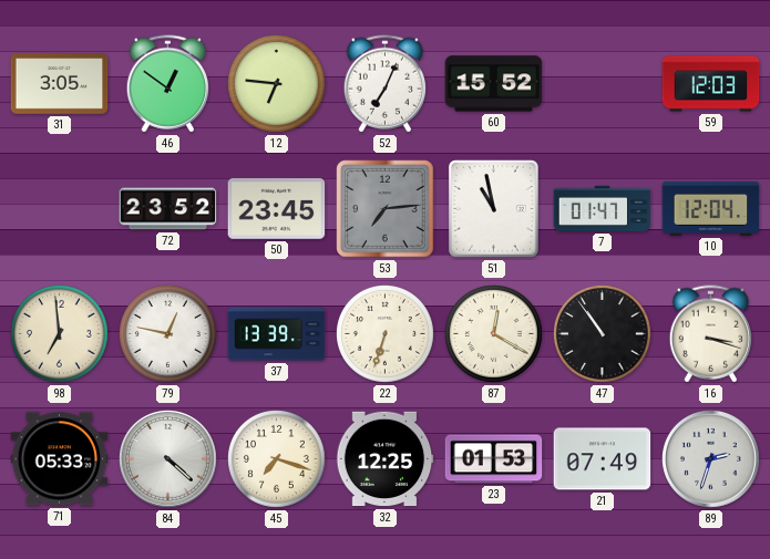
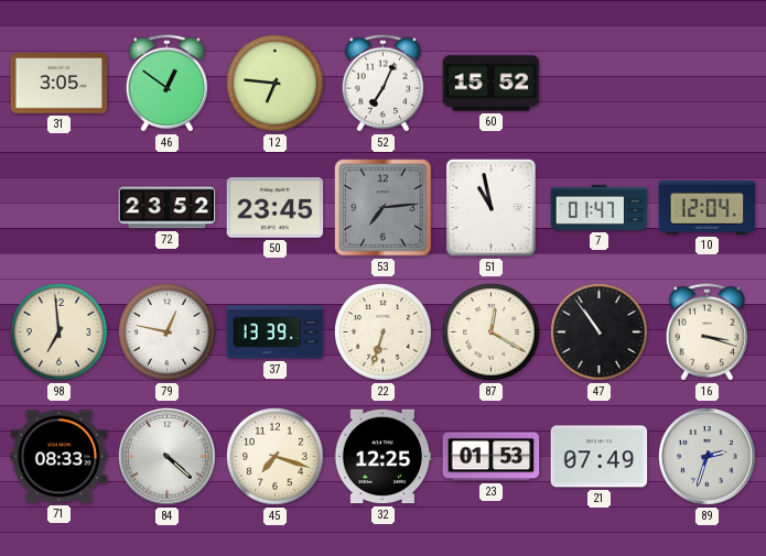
59: 12:03 -> none (711, 84)
71: 05:33 -> 08:33 (60, 457)
